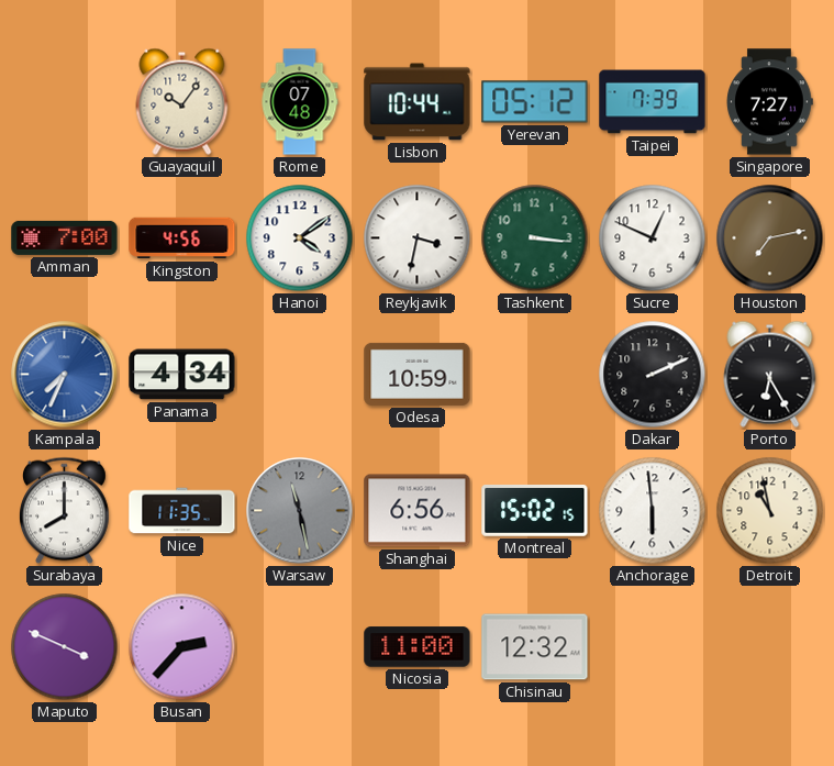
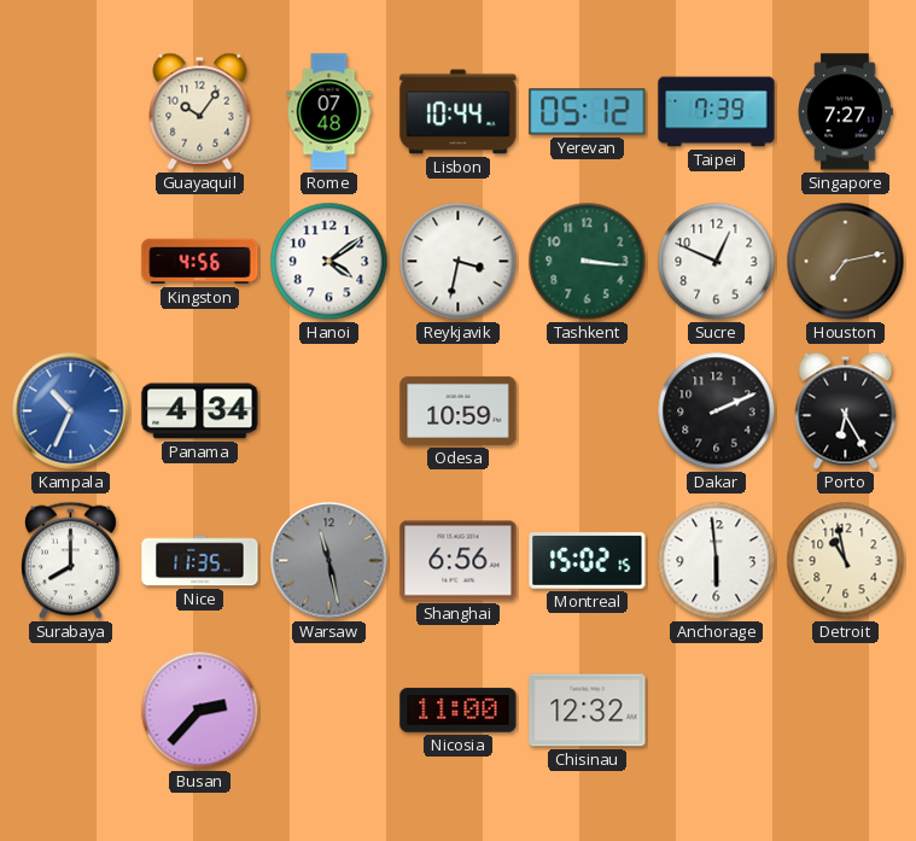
Amman: 7:00 -> none (65, 237)
Kampala: 7:34 -> 10:34 (71, 411)
Maputo: 3:49 -> none (65, 647)
